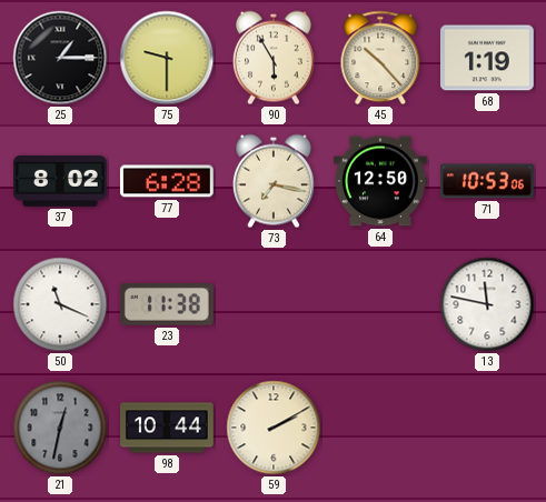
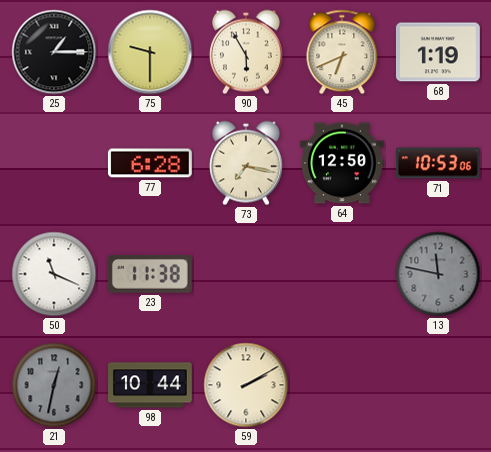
45: 10:23 -> 6:41 (342, 52)
37: 8:02 -> none (60, 181)
13 dial: white -> grey (438, 274)
